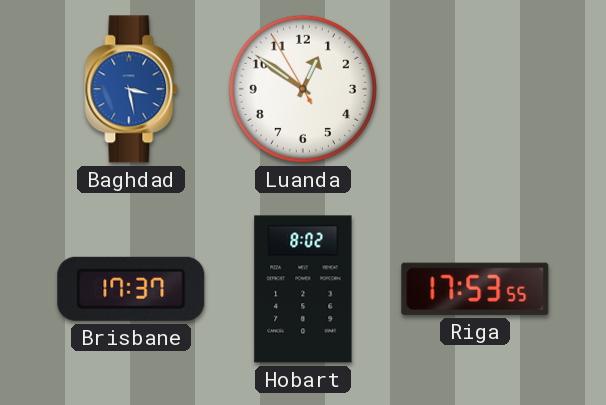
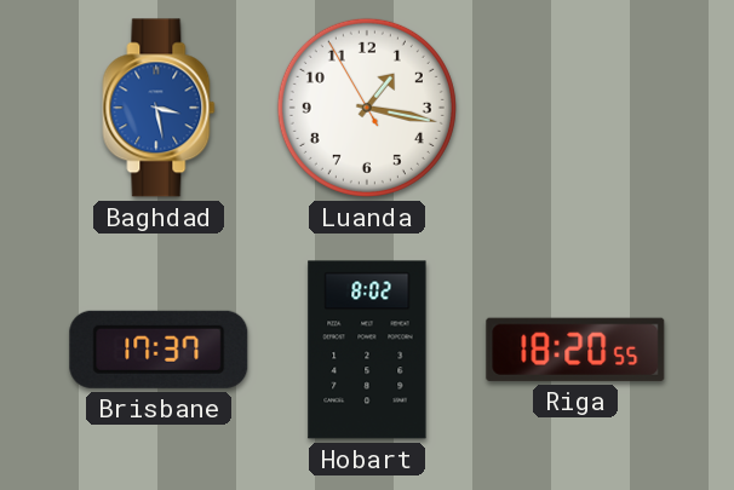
Luanda: 12:50 -> 1:16 (367, 108)
Riga: 17:53 -> 18:20 (575, 350)
